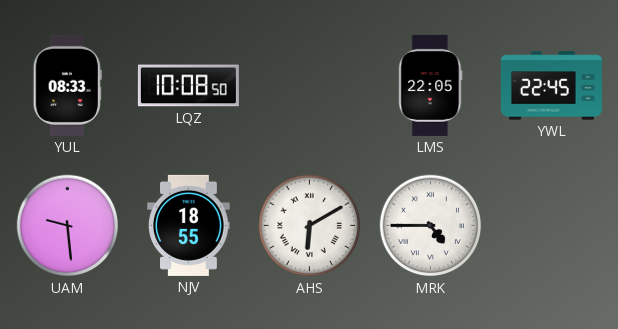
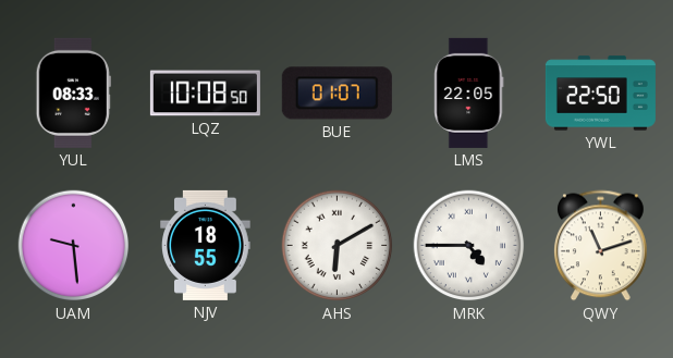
BUE: none -> 01:07 (337, 94)
YWL: 22:45 -> 22:50 (600, 94)
QWY: none -> 11:12 (601, 246)
